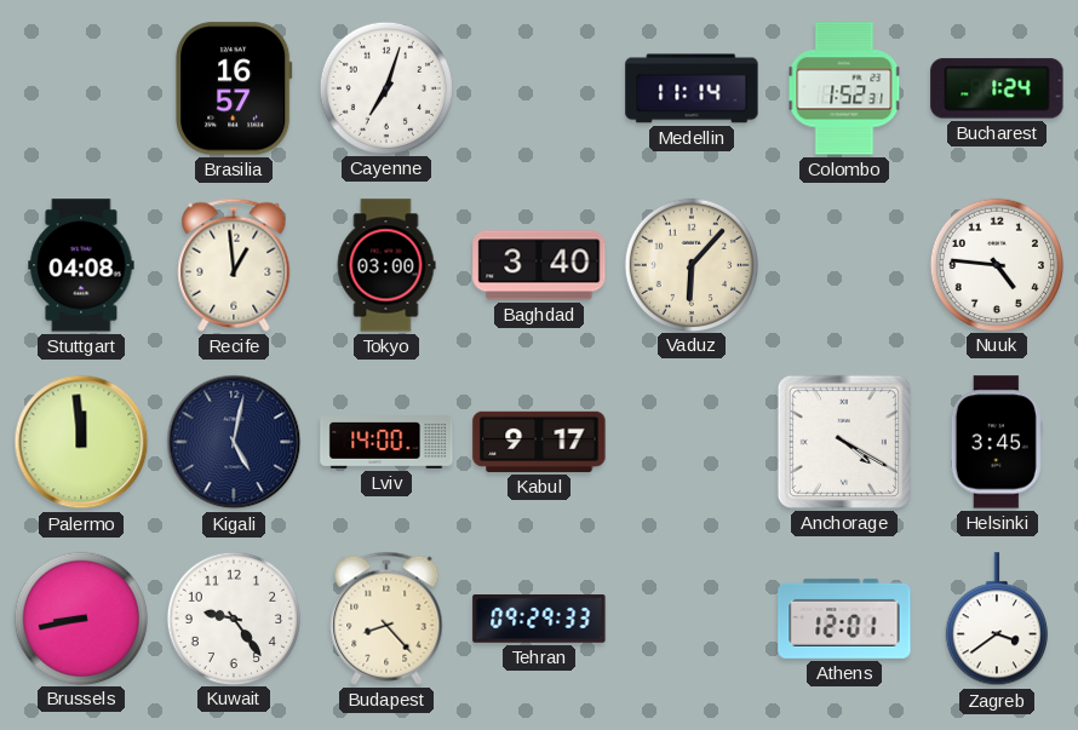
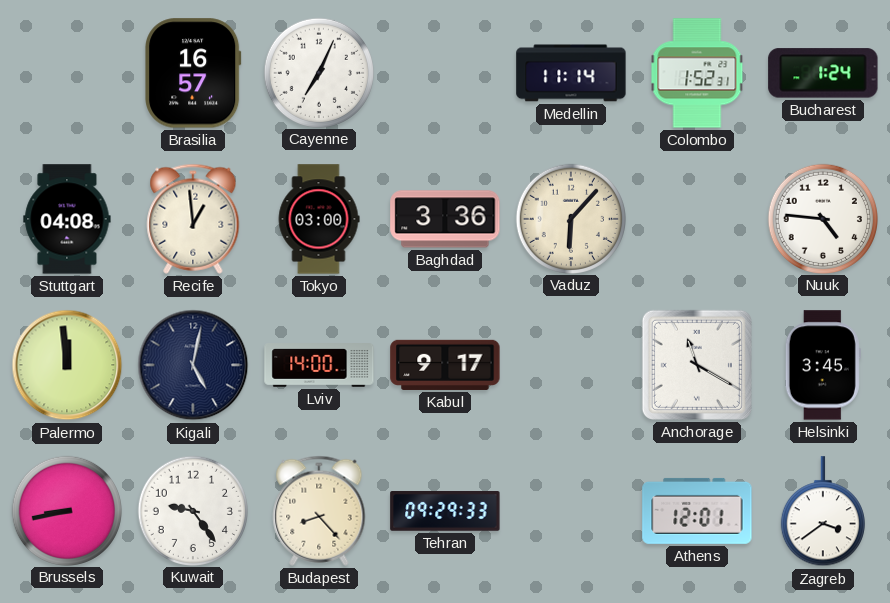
Cayenne: 7:03 -> 7:04 (318, 72)
Baghdad: 3:40 -> 3:36 (445, 219)
Anchorage: 4:20 -> 11:20 (697, 365)
